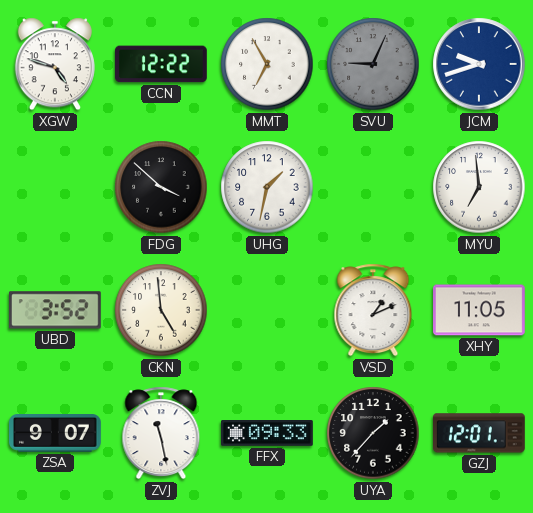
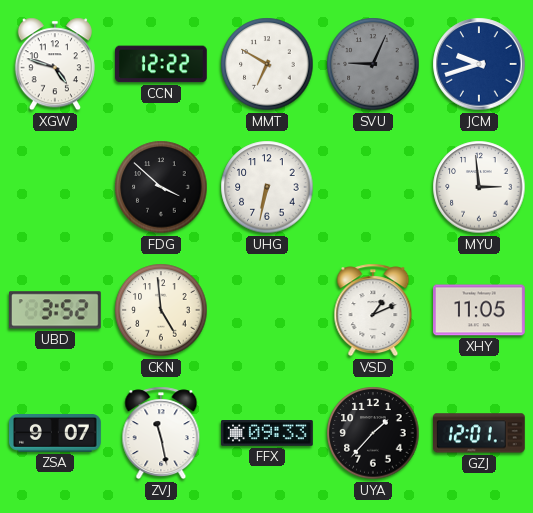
MMT: 6:55 -> 6:50 (267, 64)
UHG: 1:32 -> 6:32 (267, 187)
MYU: 6:59 -> 2:59 (479, 187)
